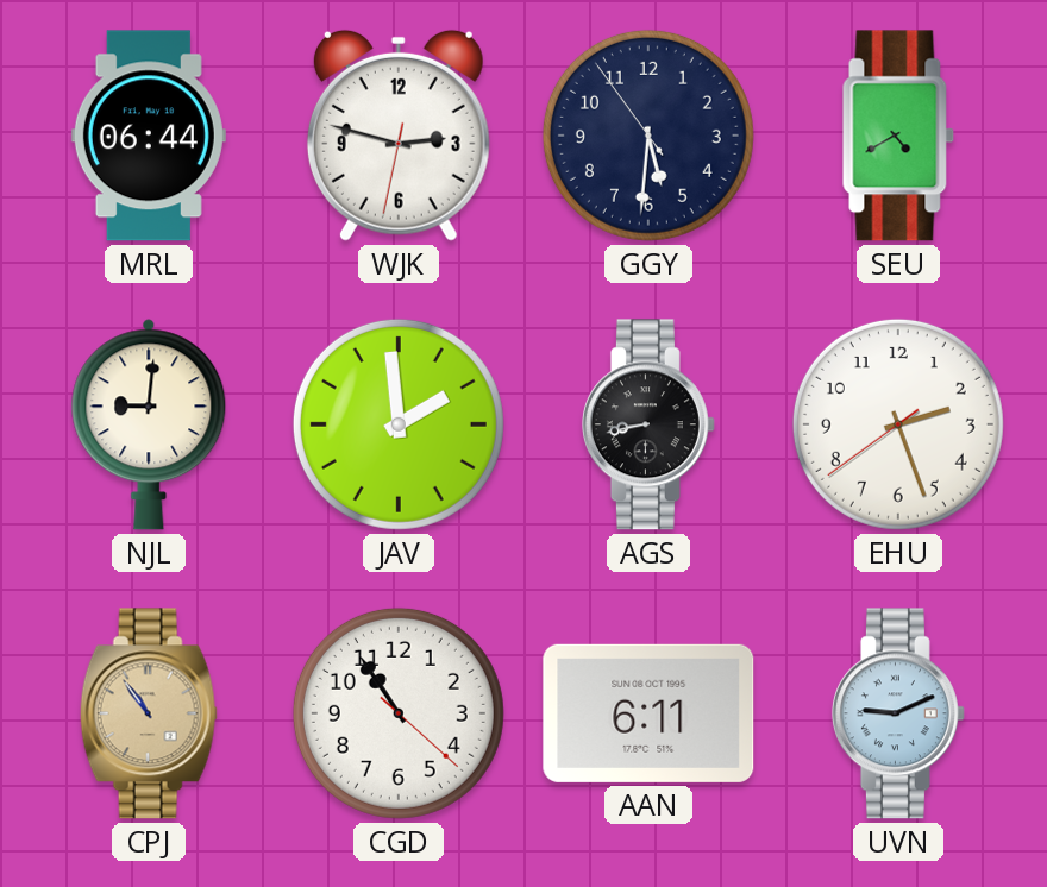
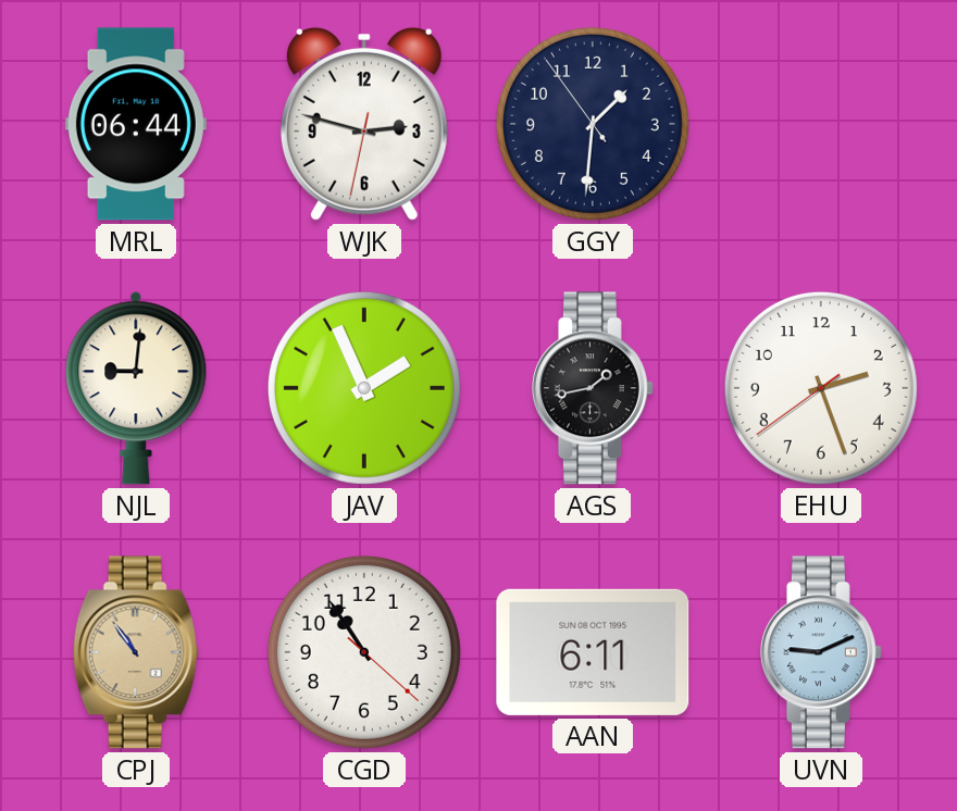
GGY: 5:30 -> 1:30 (593, 124)
SEU: 4:40 -> none (898, 136)
JAV: 1:59 -> 1:56 (364, 388)
AGS: 8:43 -> 1:43 (593, 388)
